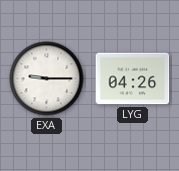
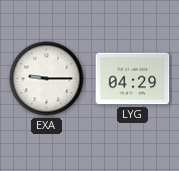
LYG: 04:26 -> 04:29 (133, 79)
